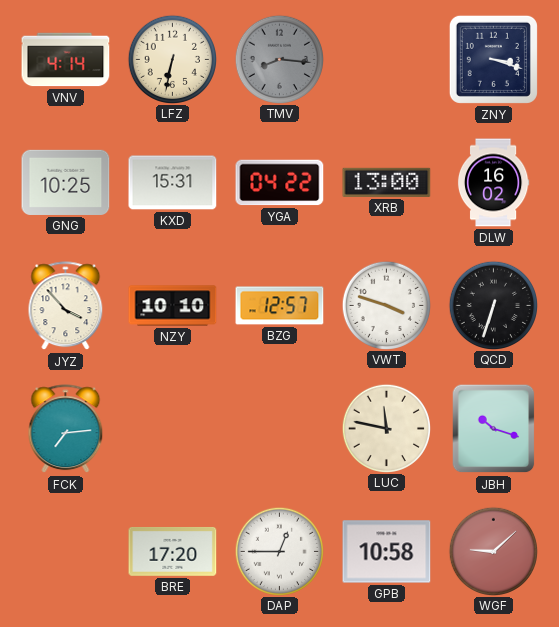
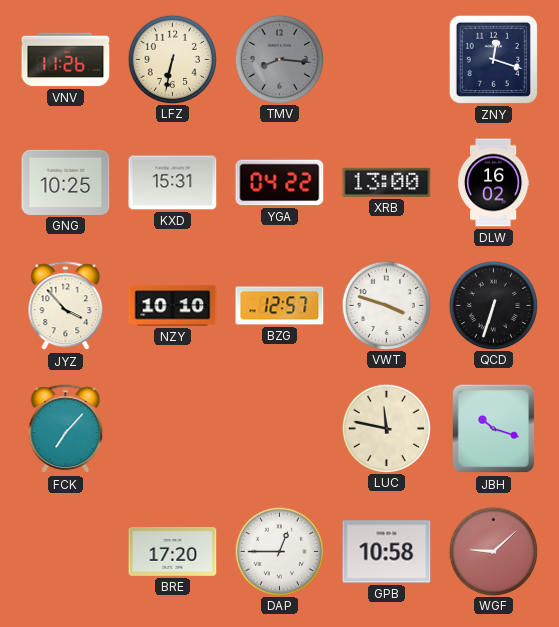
VNV: 4:14 -> 11:26 (66, 60)
ZNY: 3:18 -> 12:18 (493, 59)
FCK: 7:14 -> 7:07 (66, 429)
